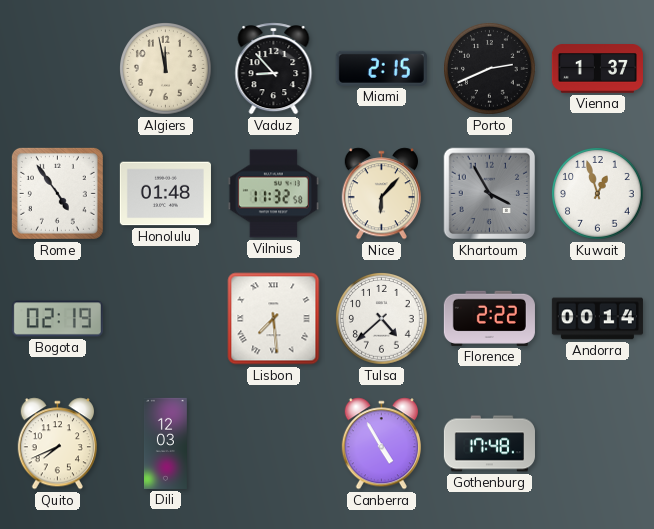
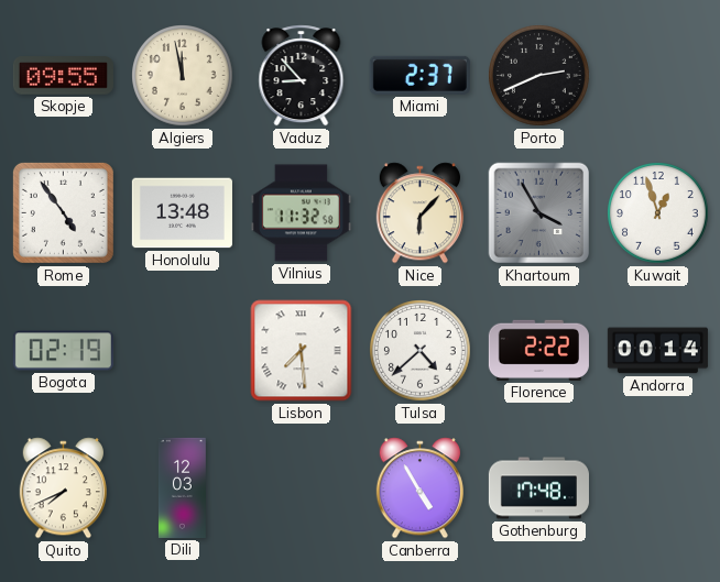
Skopje: none -> 09:55 (63, 76)
Miami: 2:15 -> 2:37 (419, 75)
Vienna: 1:37 -> none (597, 69)
Honolulu: 01:48 -> 13:48 (182, 213)
